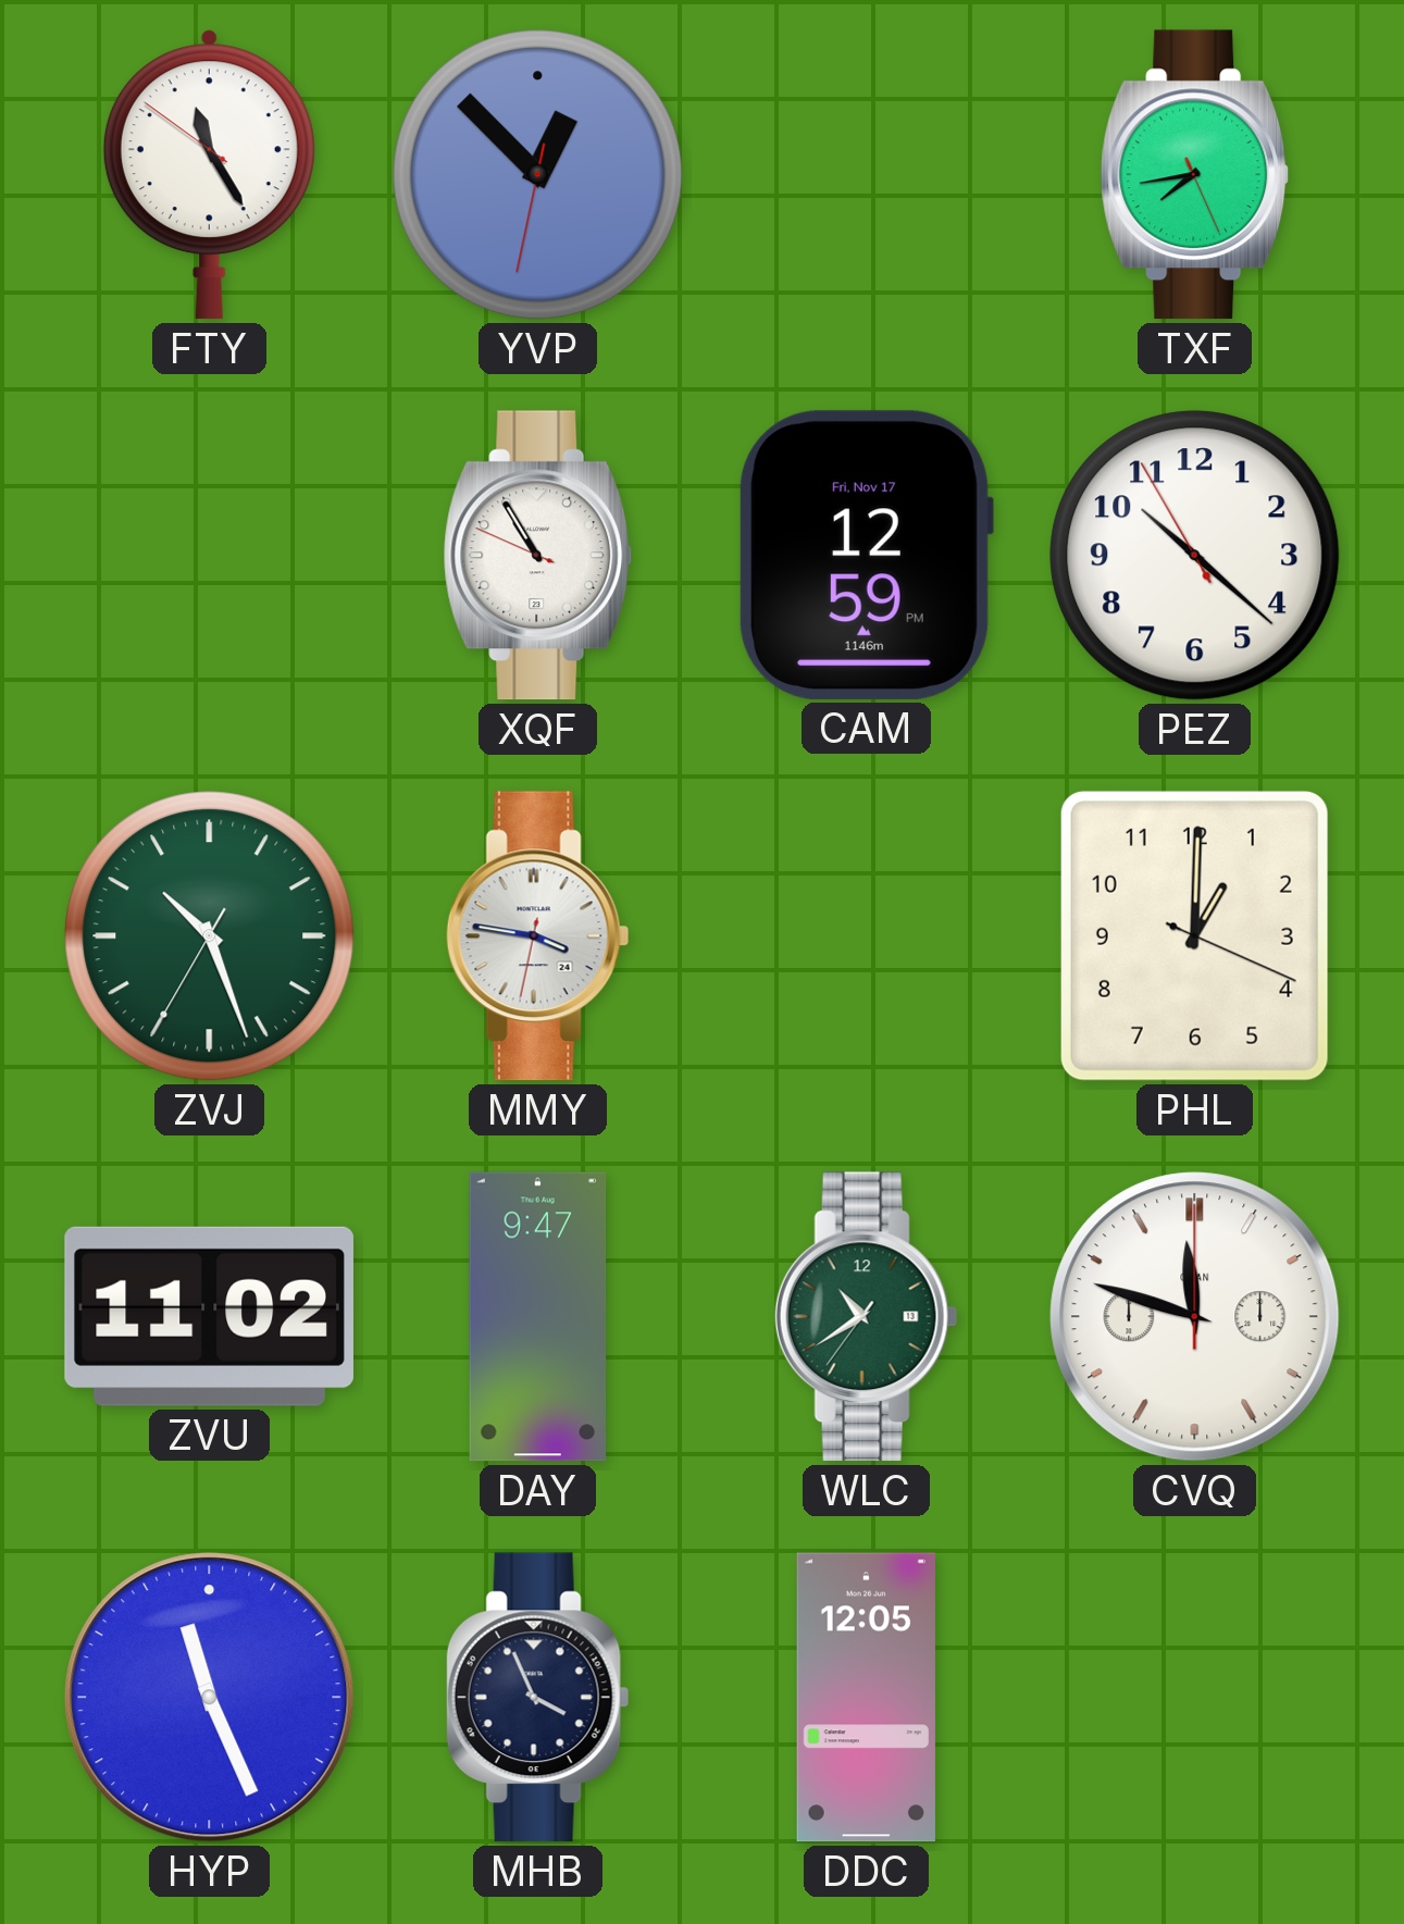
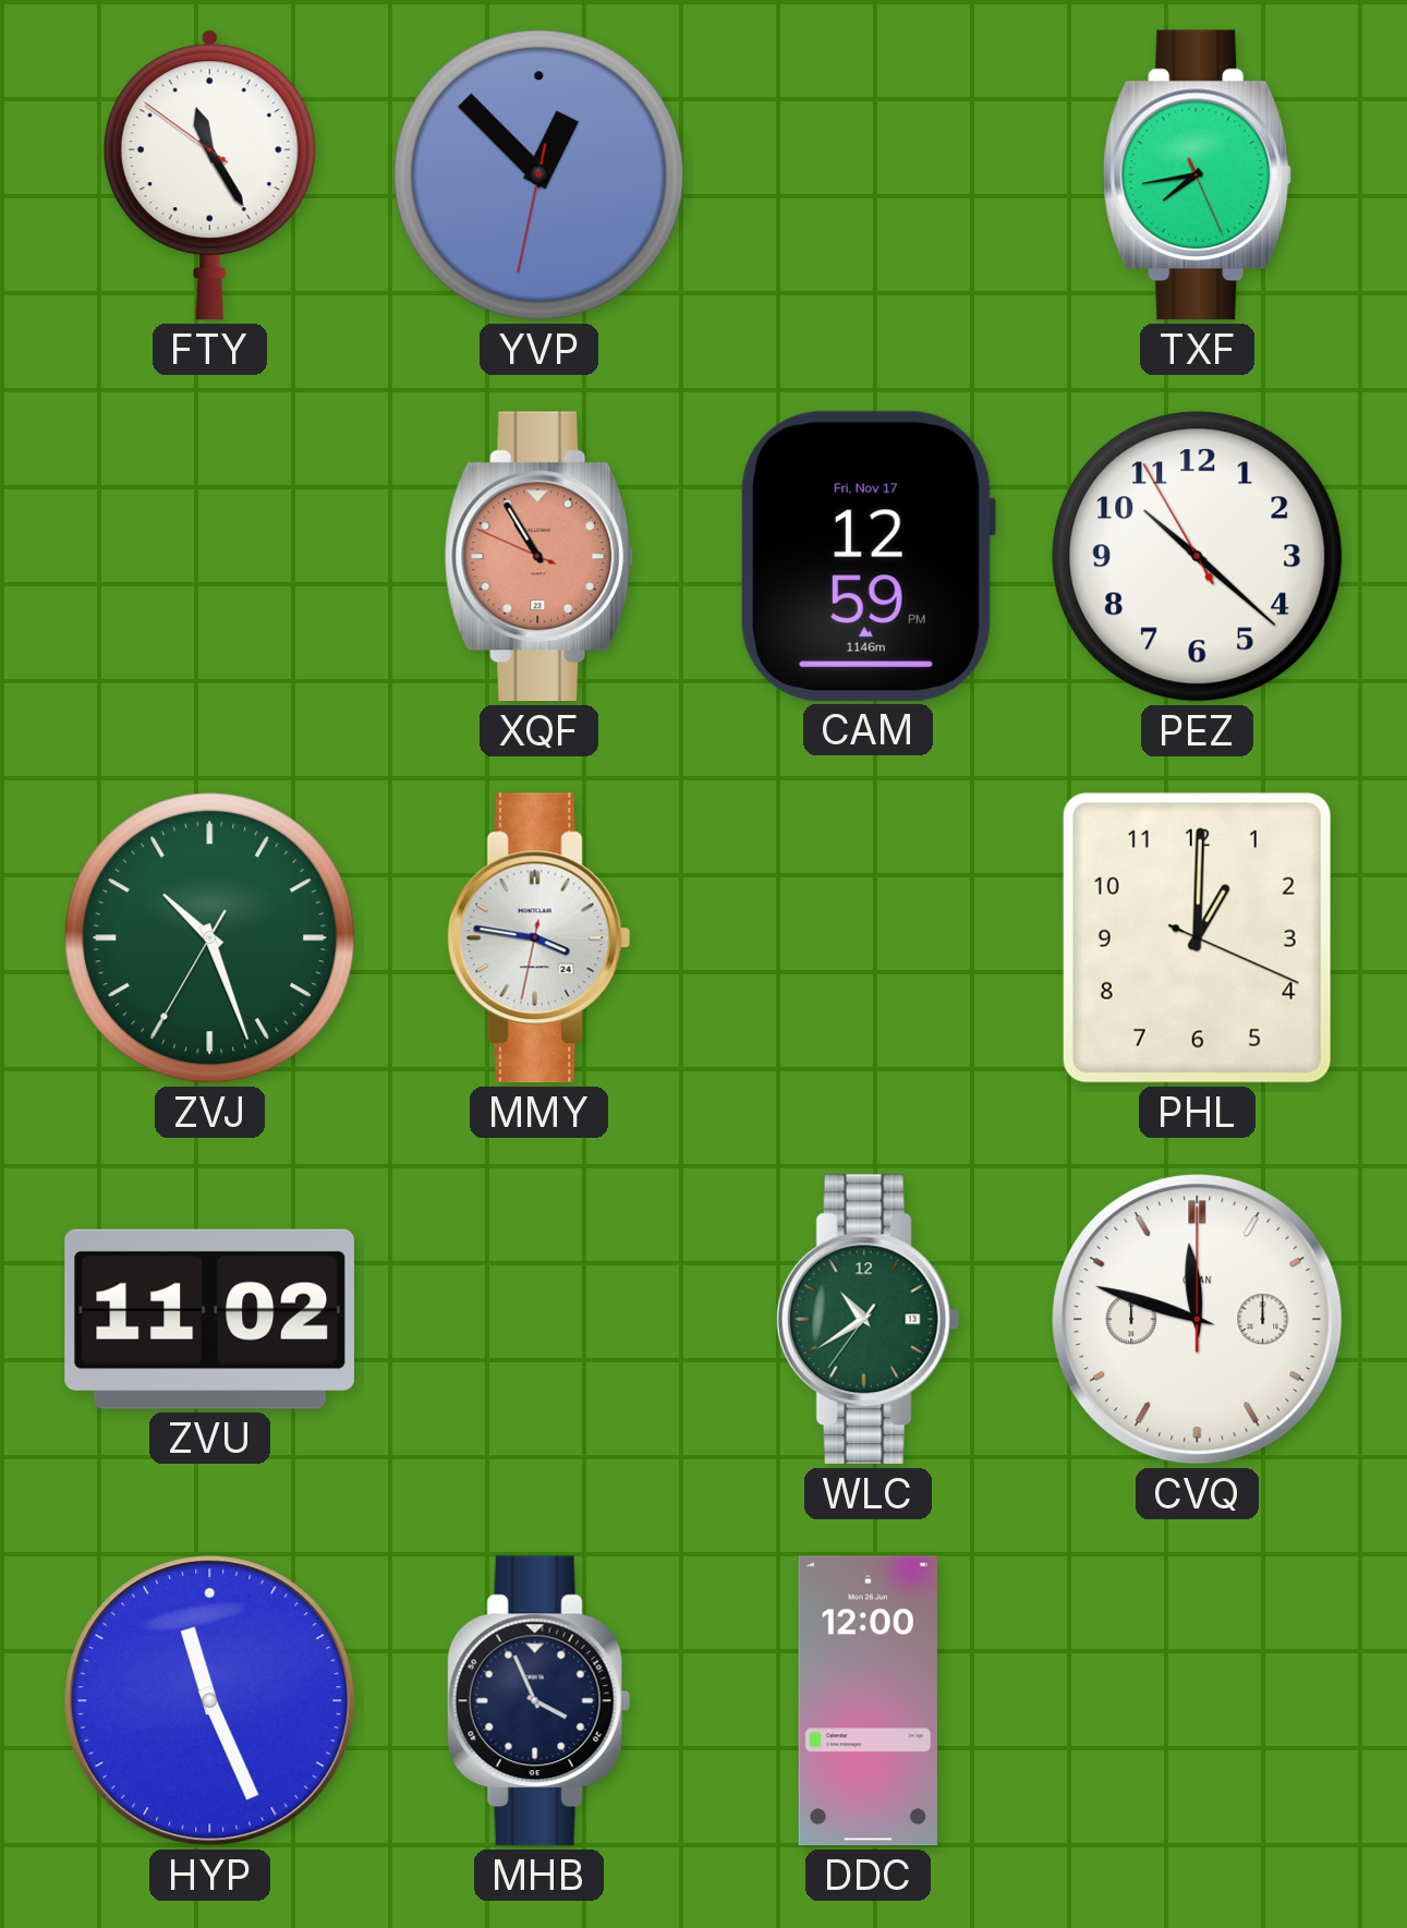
XQF dial: white -> salmon (539, 557)
DAY: 9:47 -> none (538, 1317)
DDC: 12:05 -> 12:00 (868, 1701)
